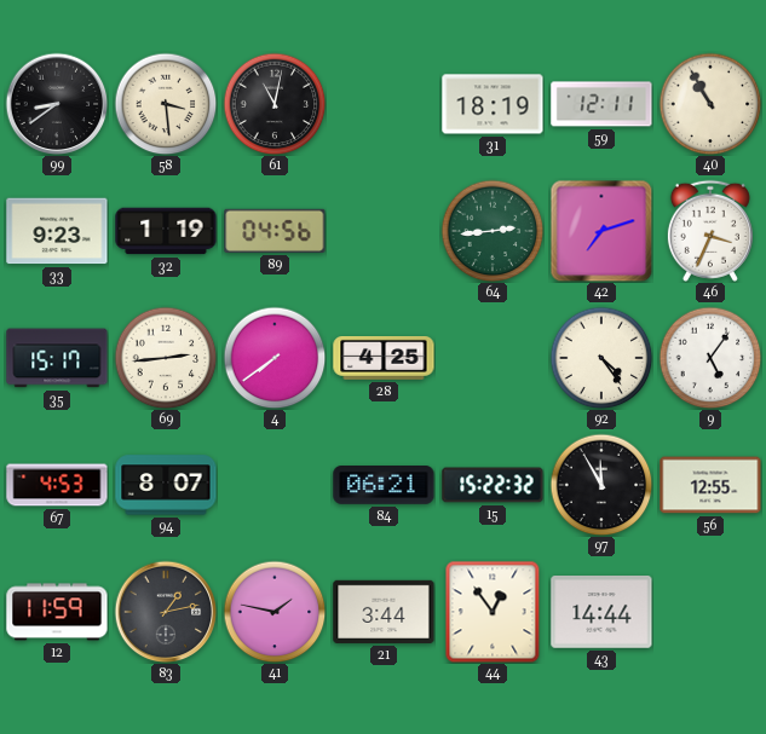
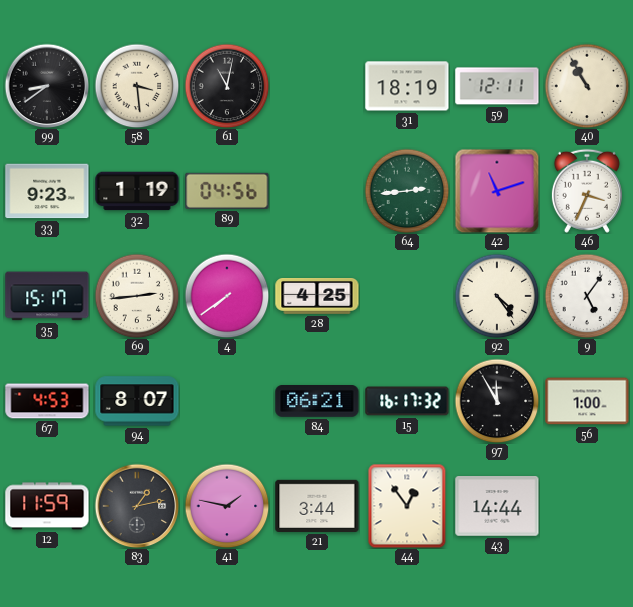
42: 7:12 -> 11:12 (497, 191)
15: 15:22 -> 16:17 (407, 401)
56: 12:55 -> 1:00 (587, 401)
